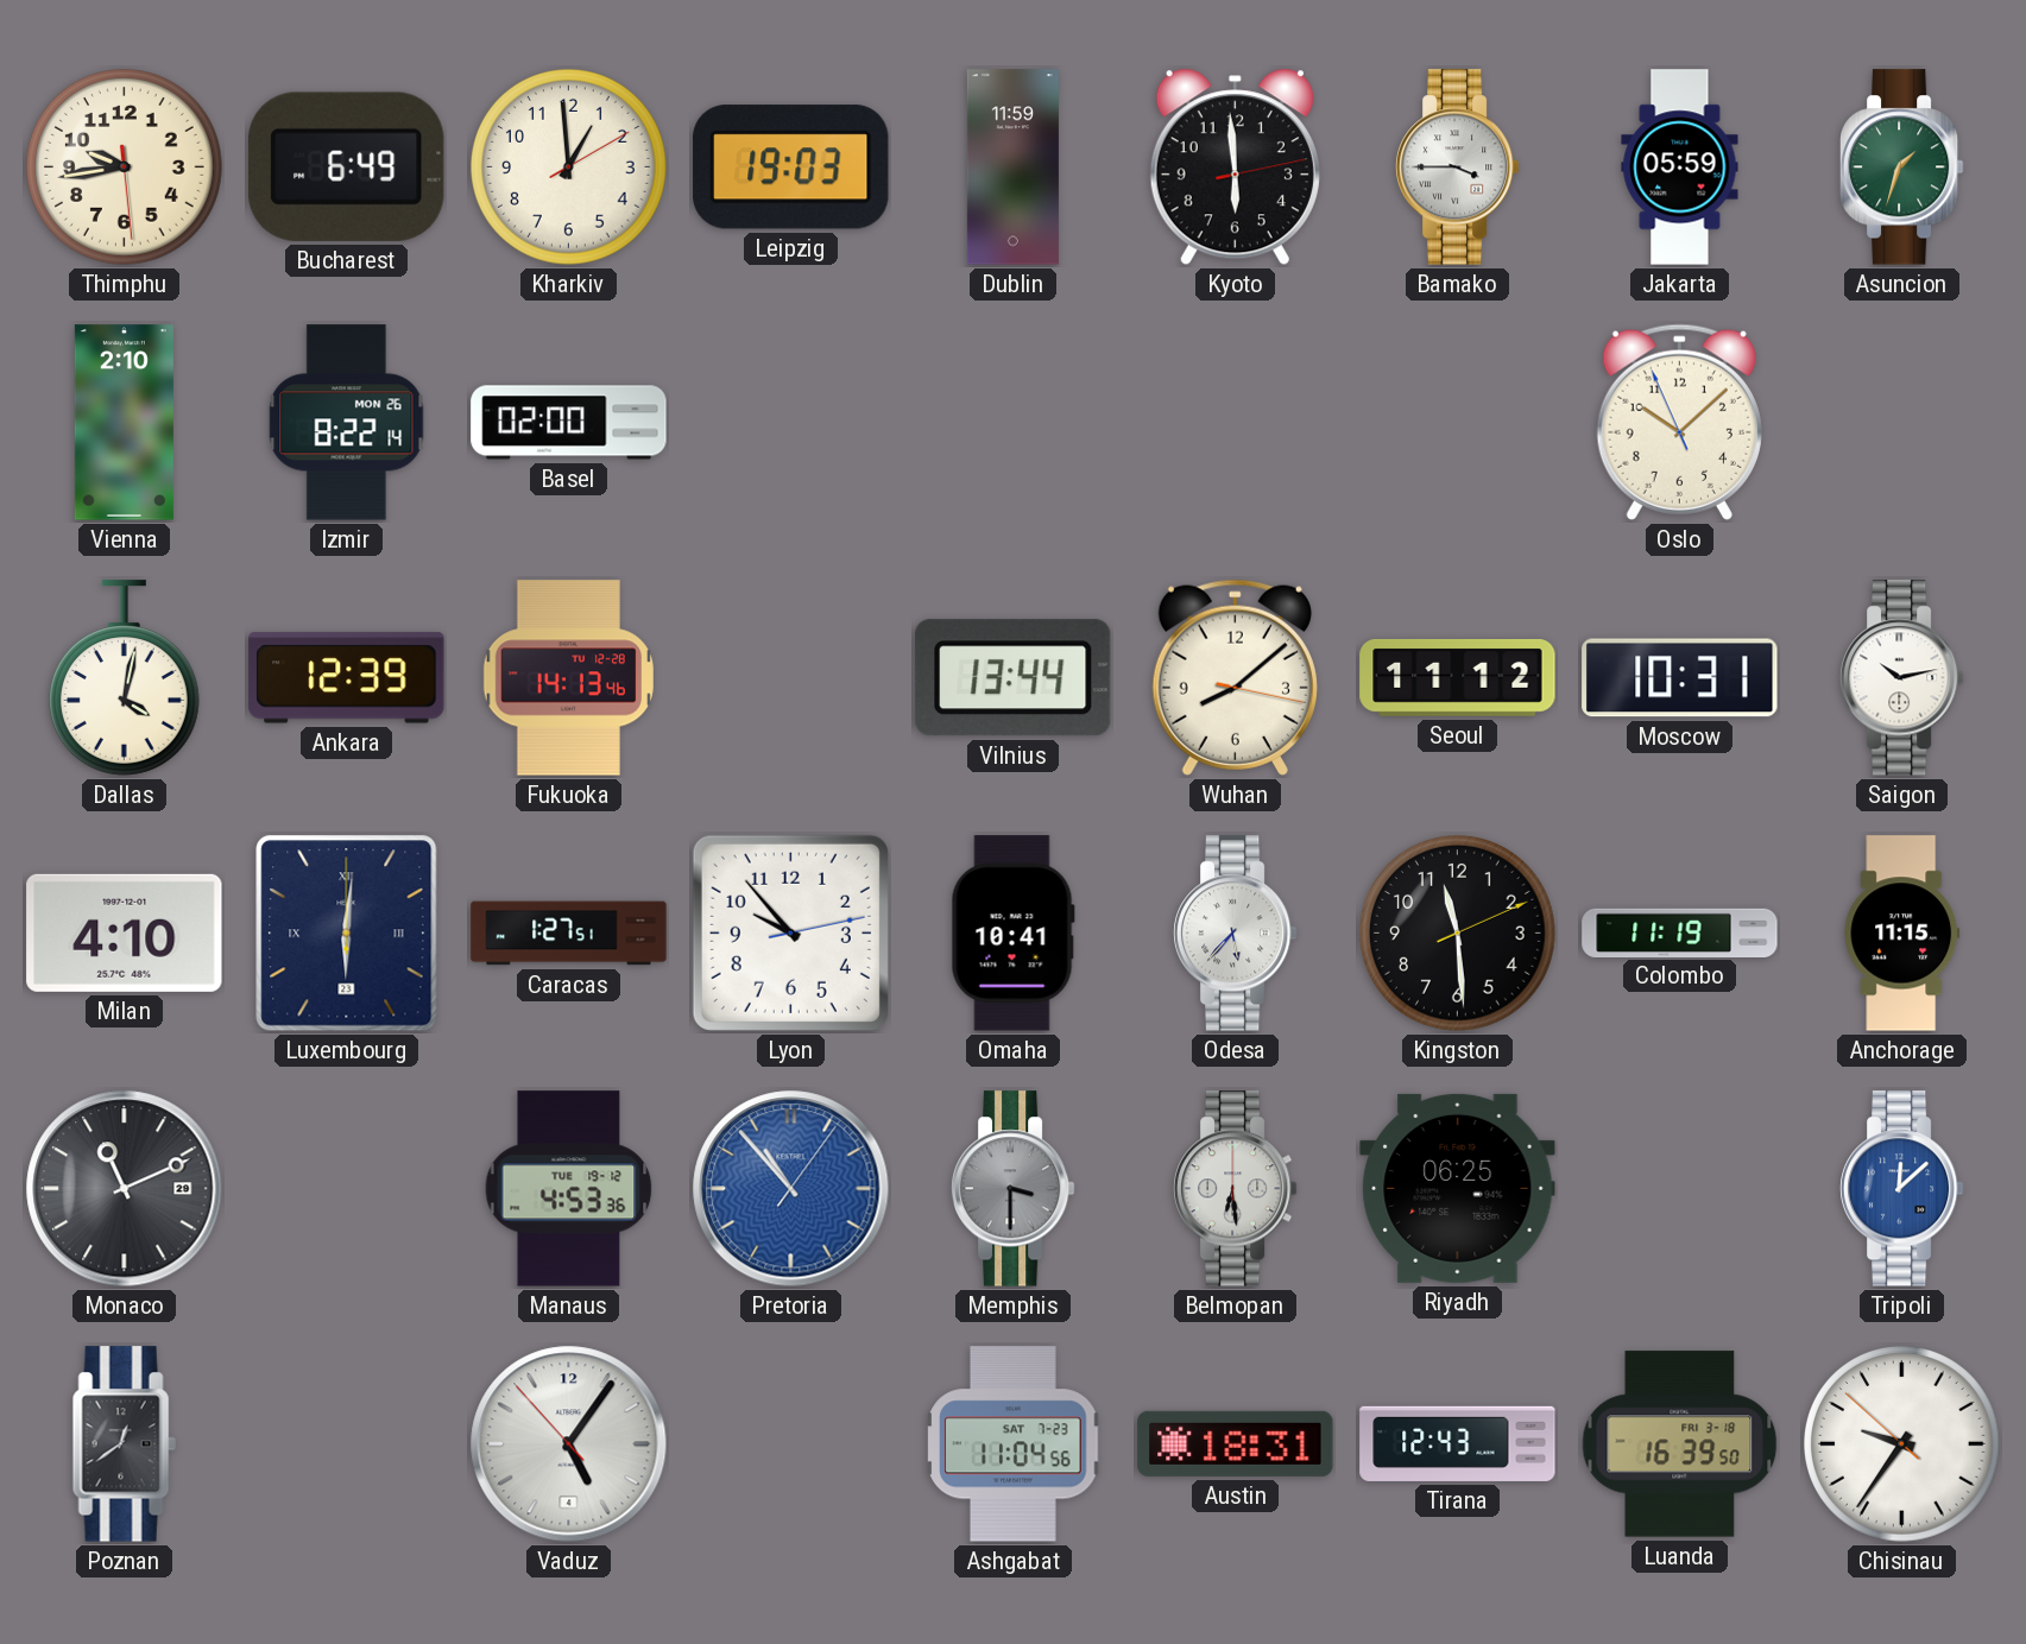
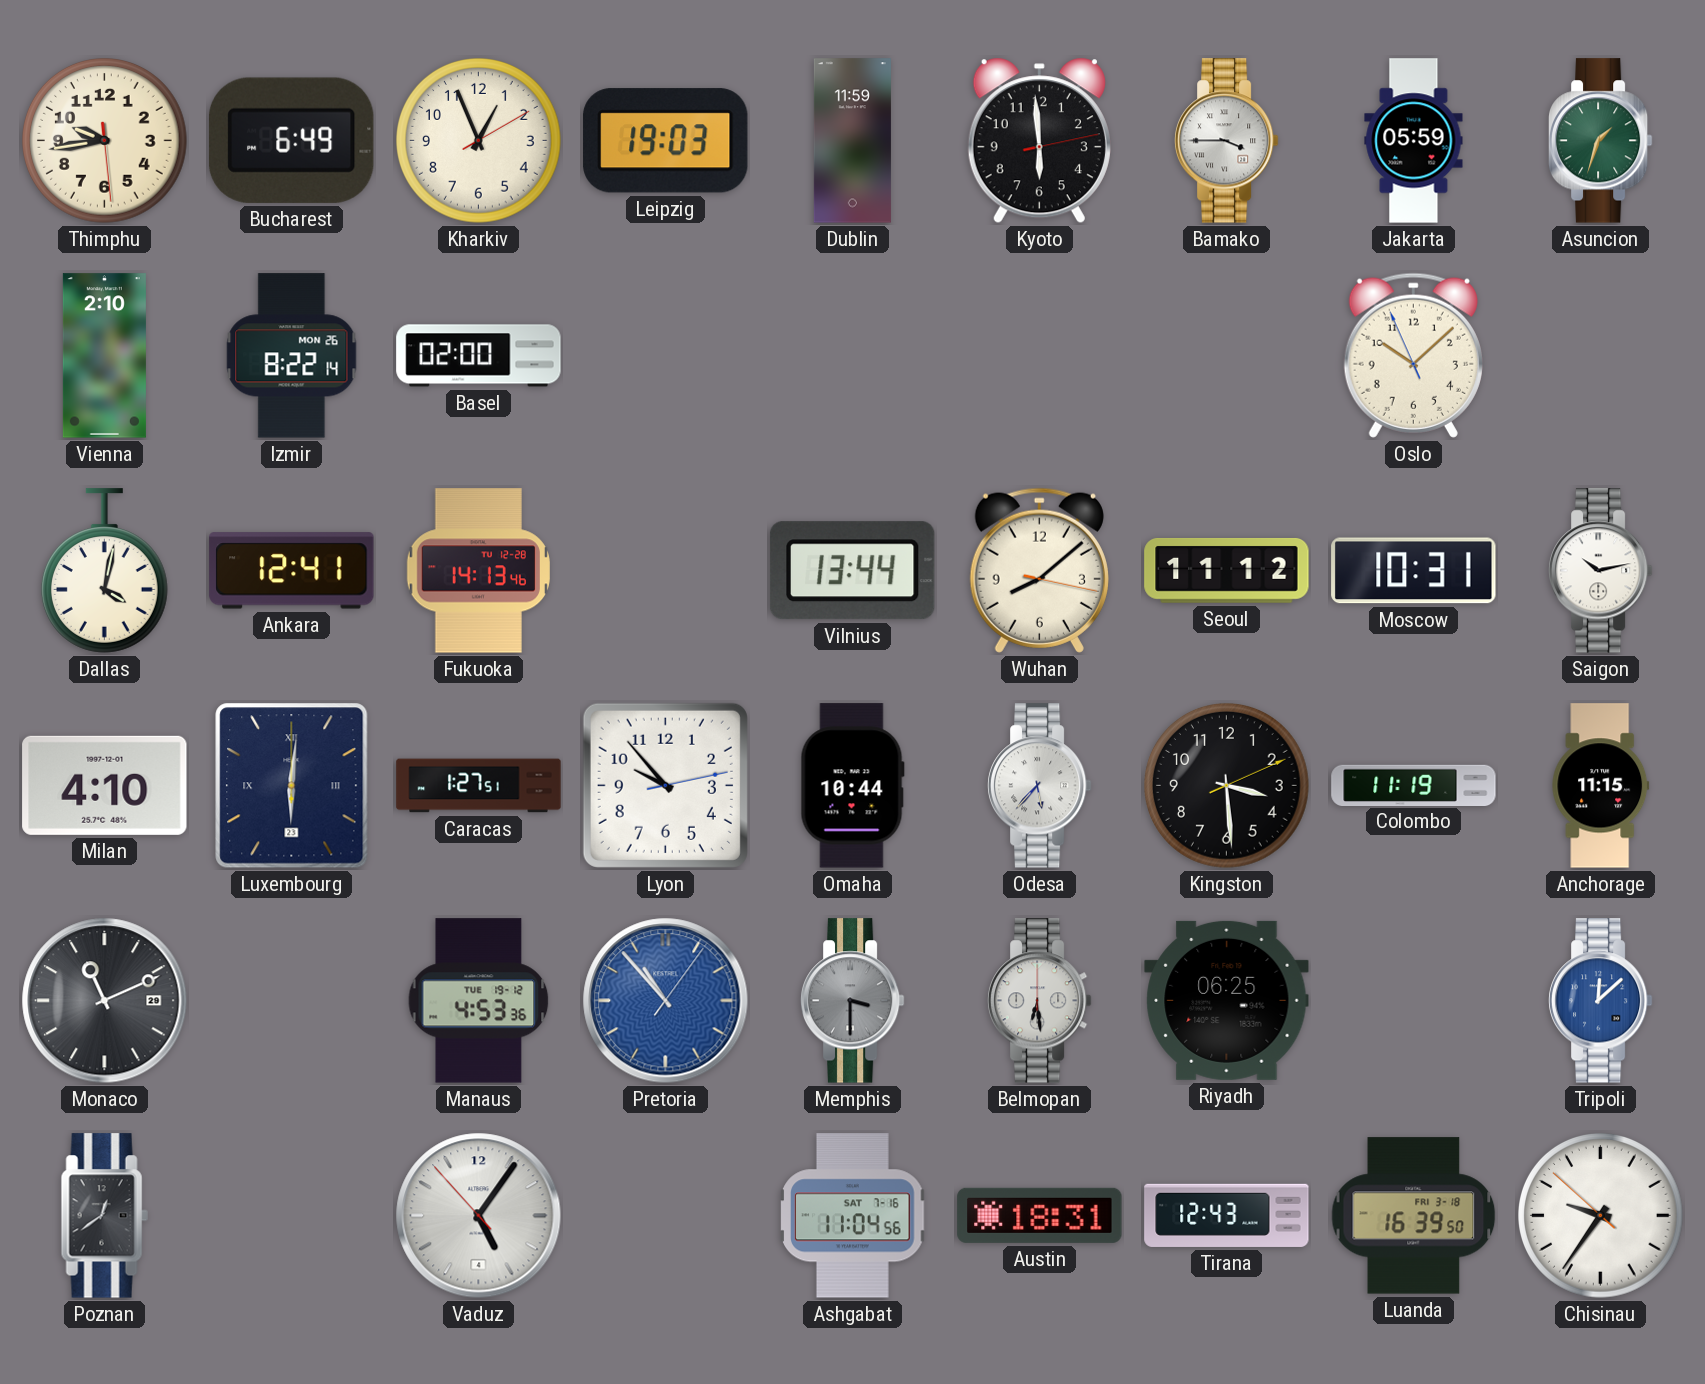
Kharkiv: 12:59 -> 12:56 (479, 141)
Ankara: 12:39 -> 12:41 (292, 571)
Omaha: 10:41 -> 10:44 (852, 786)
Kingston: 11:29 -> 3:29 (1227, 786)
Ashgabat date: SAT 7-23 -> SAT 7-16 (853, 1216)
